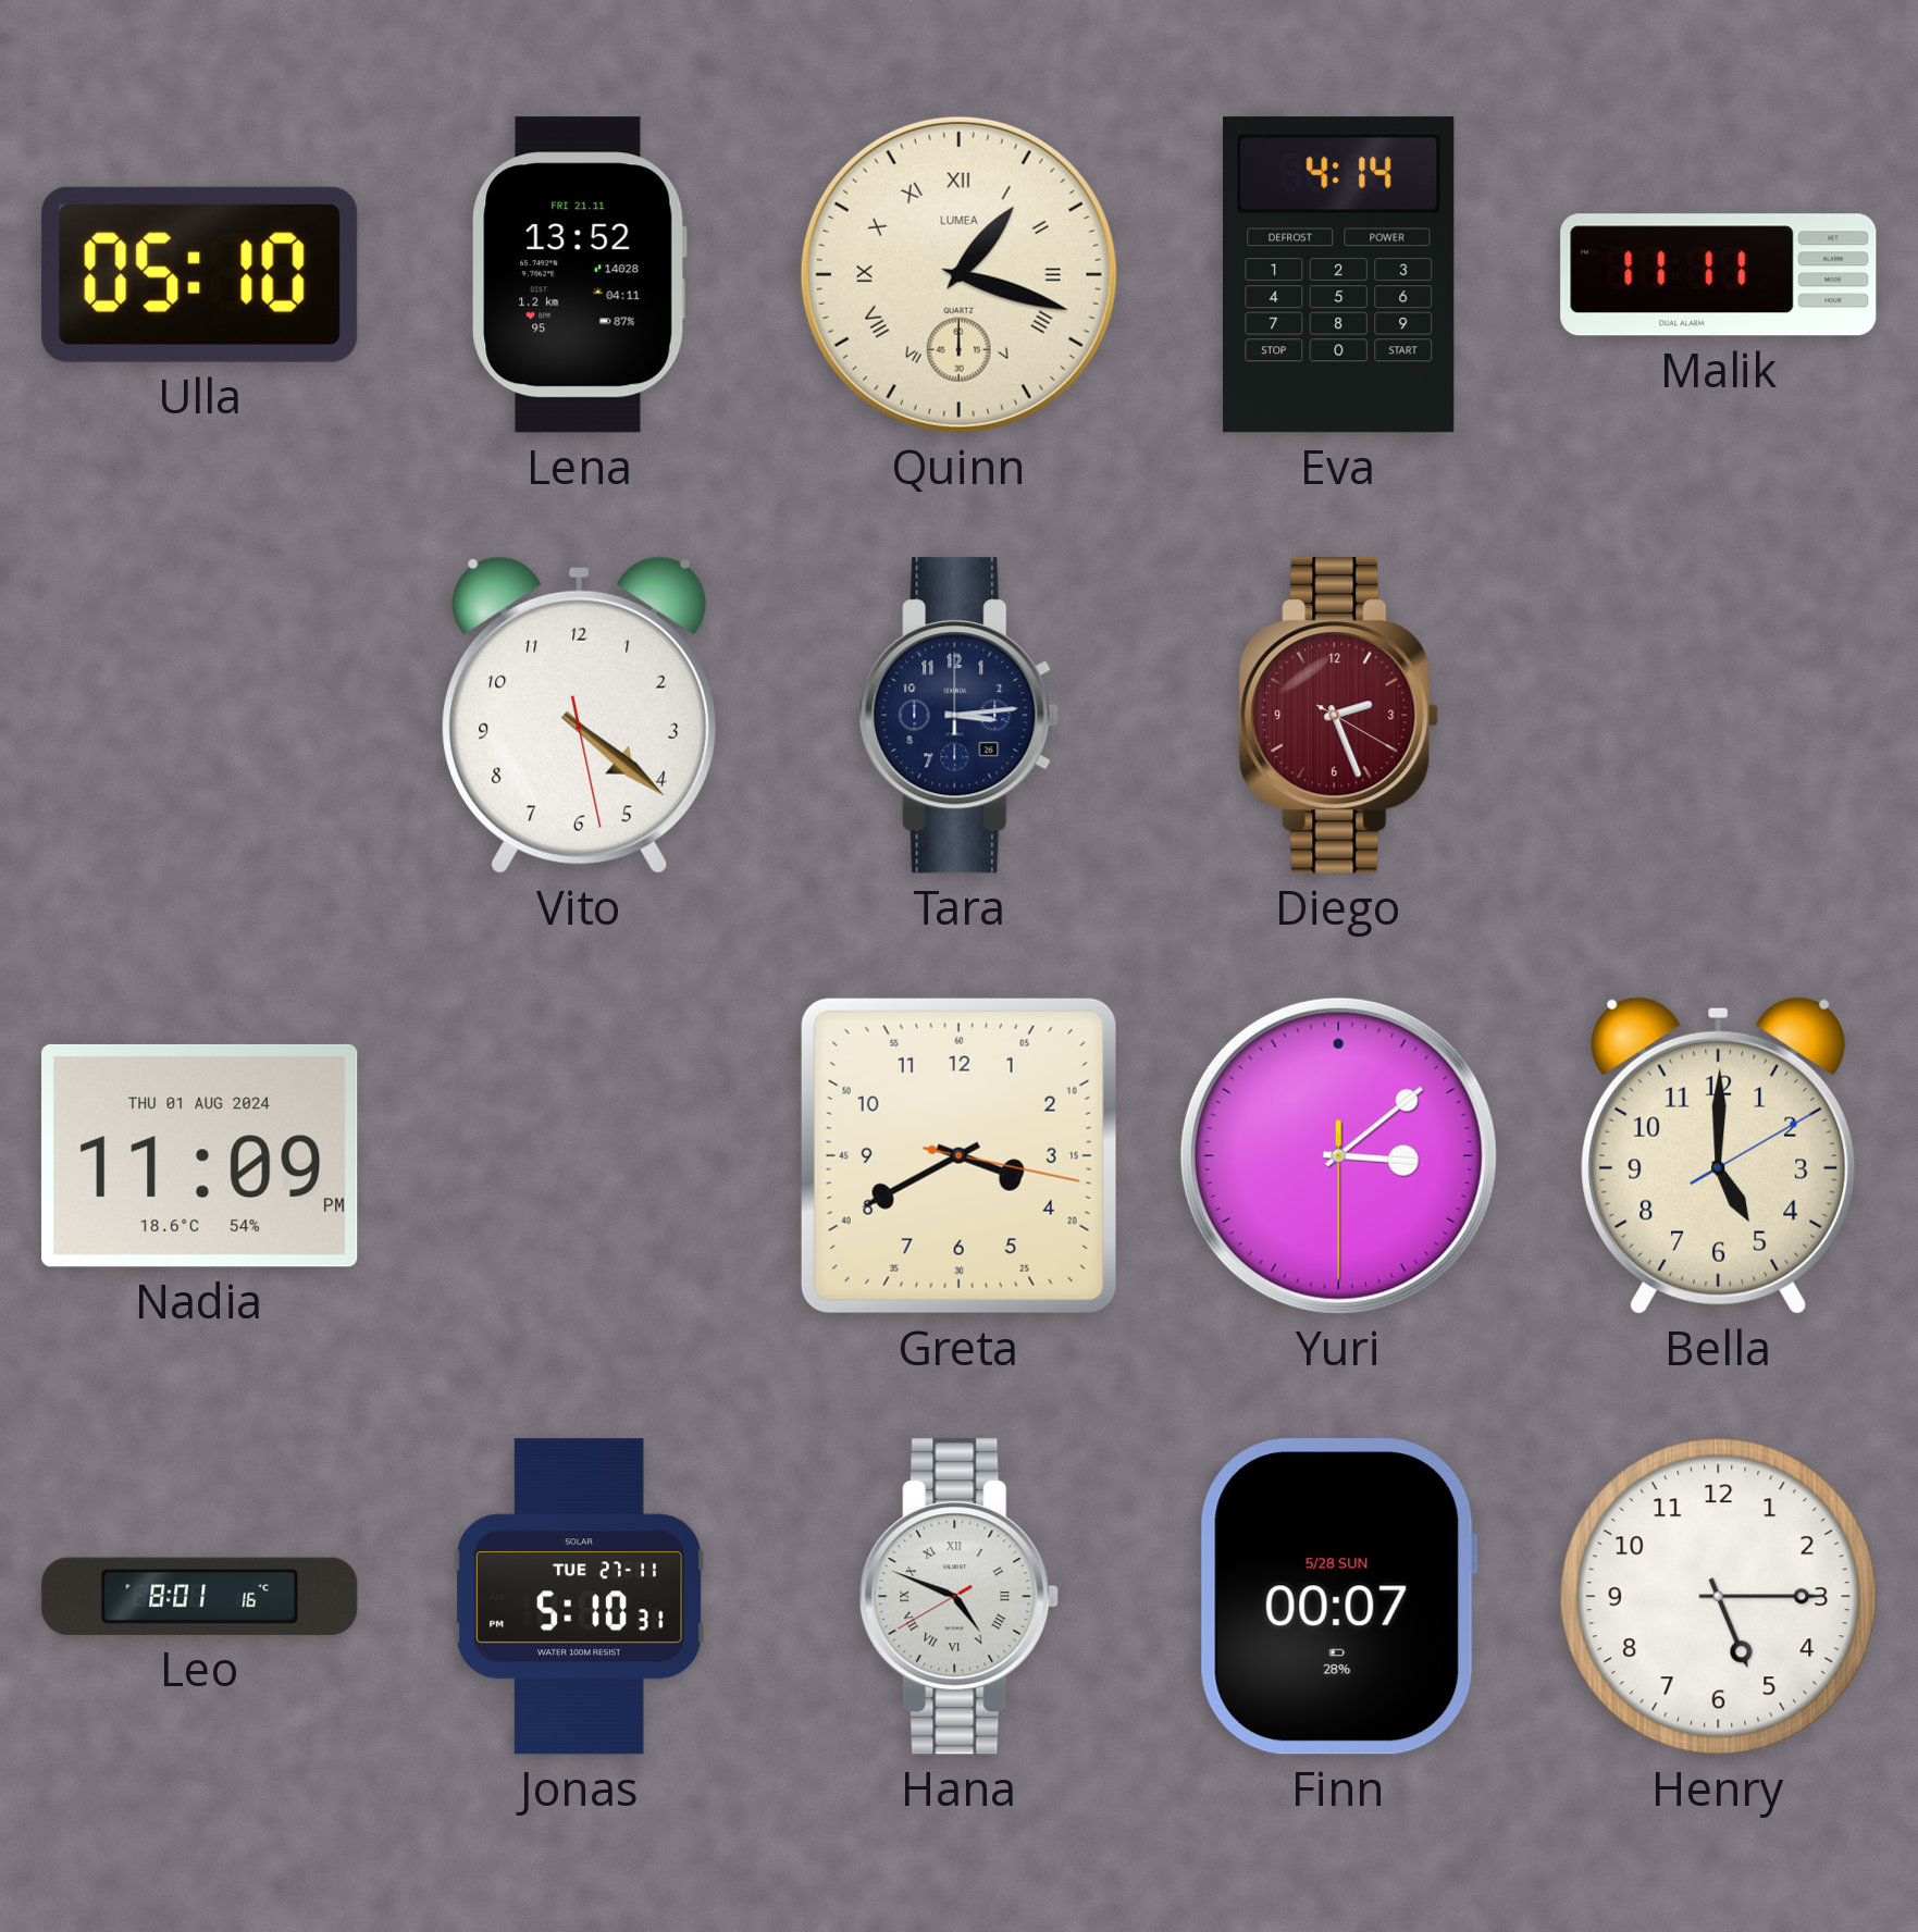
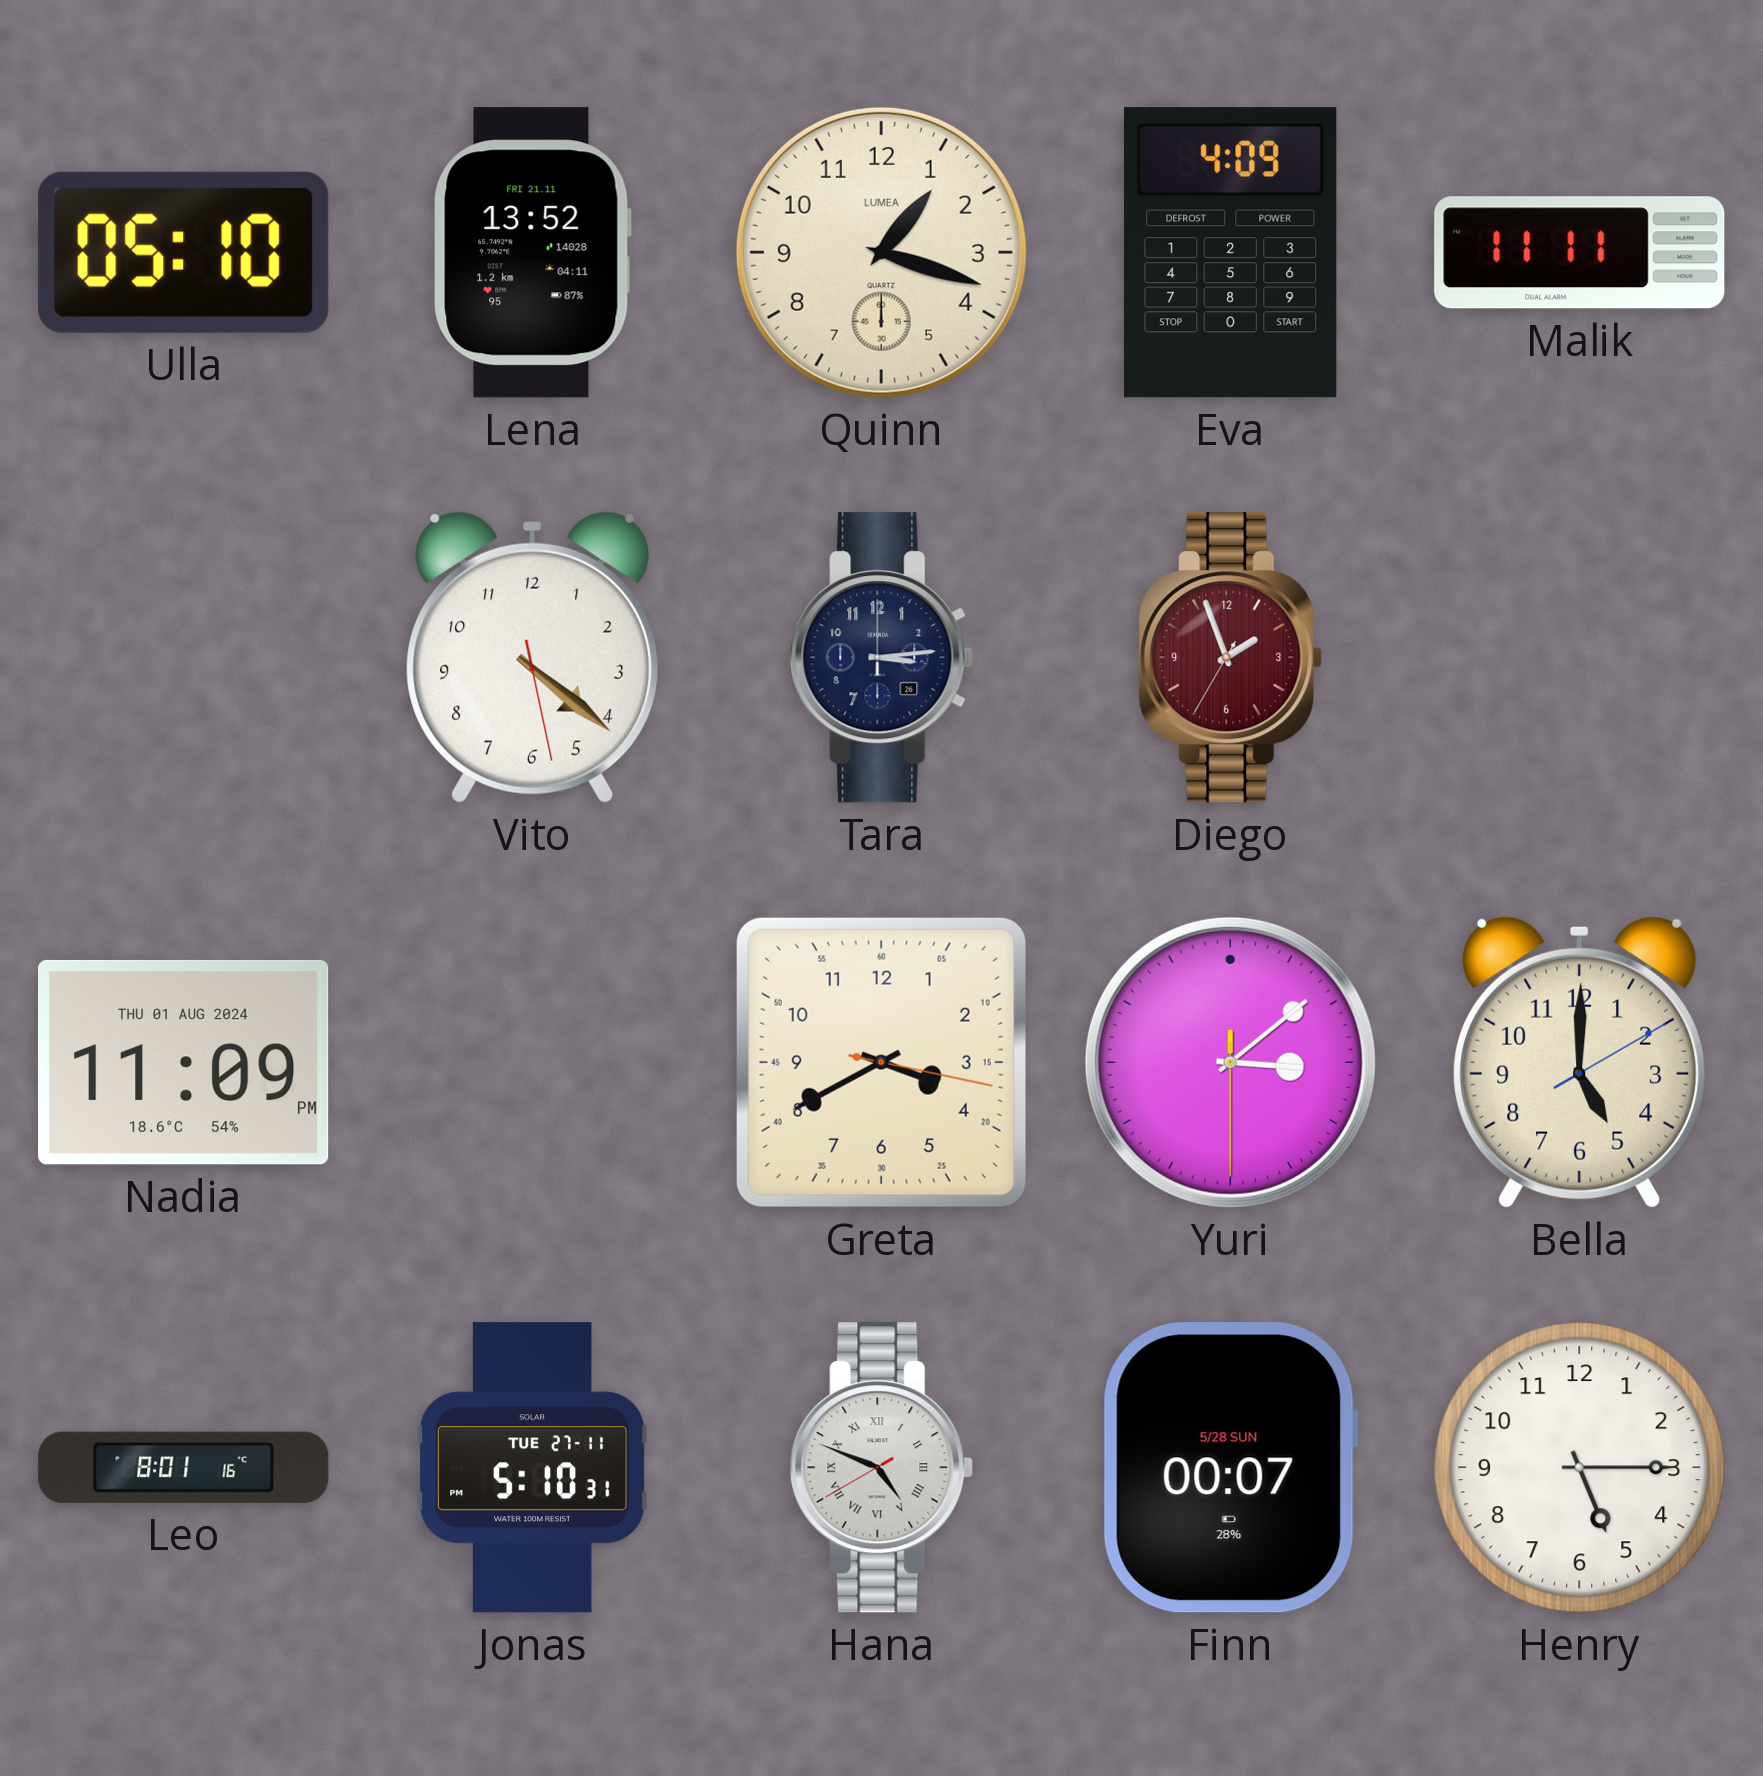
Quinn numerals: Roman -> Arabic (881, 252)
Eva: 4:14 -> 4:09 (1231, 253)
Diego: 2:26 -> 1:56 (1231, 658)
